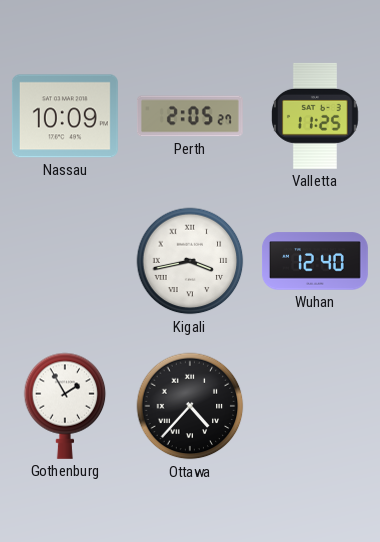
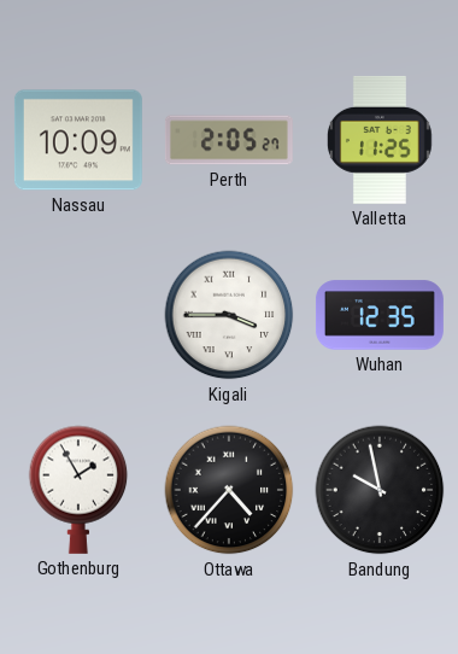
Kigali: 3:43 -> 3:45 (229, 315)
Wuhan: 12:40 -> 12:35 (380, 315)
Bandung: none -> 9:58 (380, 490)
